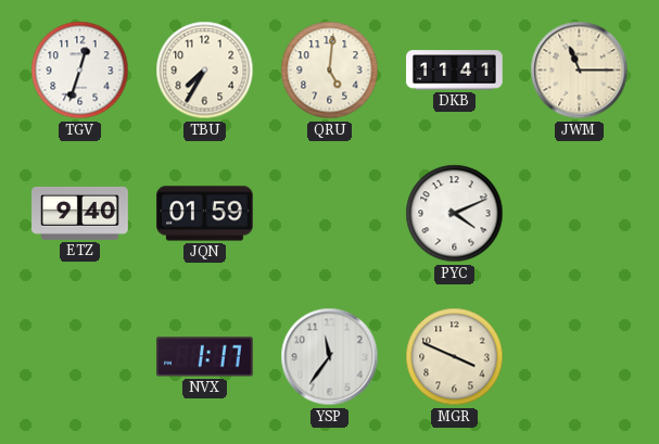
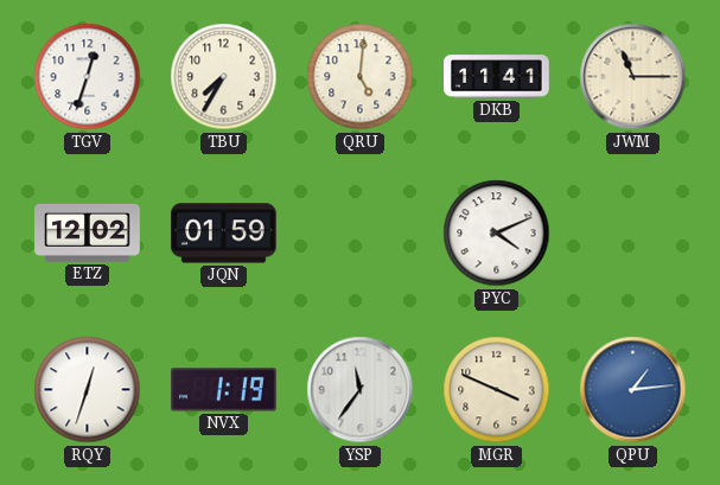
ETZ: 9:40 -> 12:02 (88, 232)
RQY: none -> 12:33 (88, 390)
NVX: 1:17 -> 1:19 (224, 390)
QPU: none -> 1:14 (633, 390)
